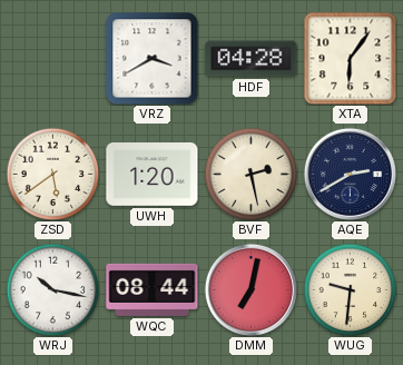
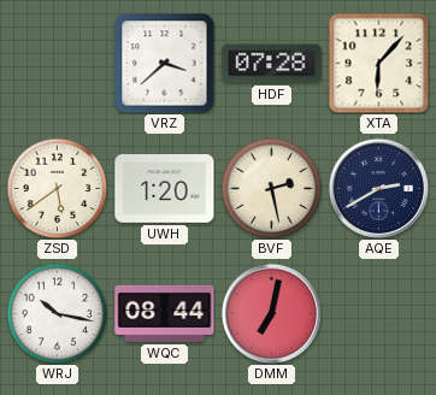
VRZ: 3:40 -> 3:38 (165, 64)
HDF: 04:28 -> 07:28 (272, 64)
XTA: 6:06 -> 6:07 (378, 63)
WUG: 9:31 -> none (350, 289)
